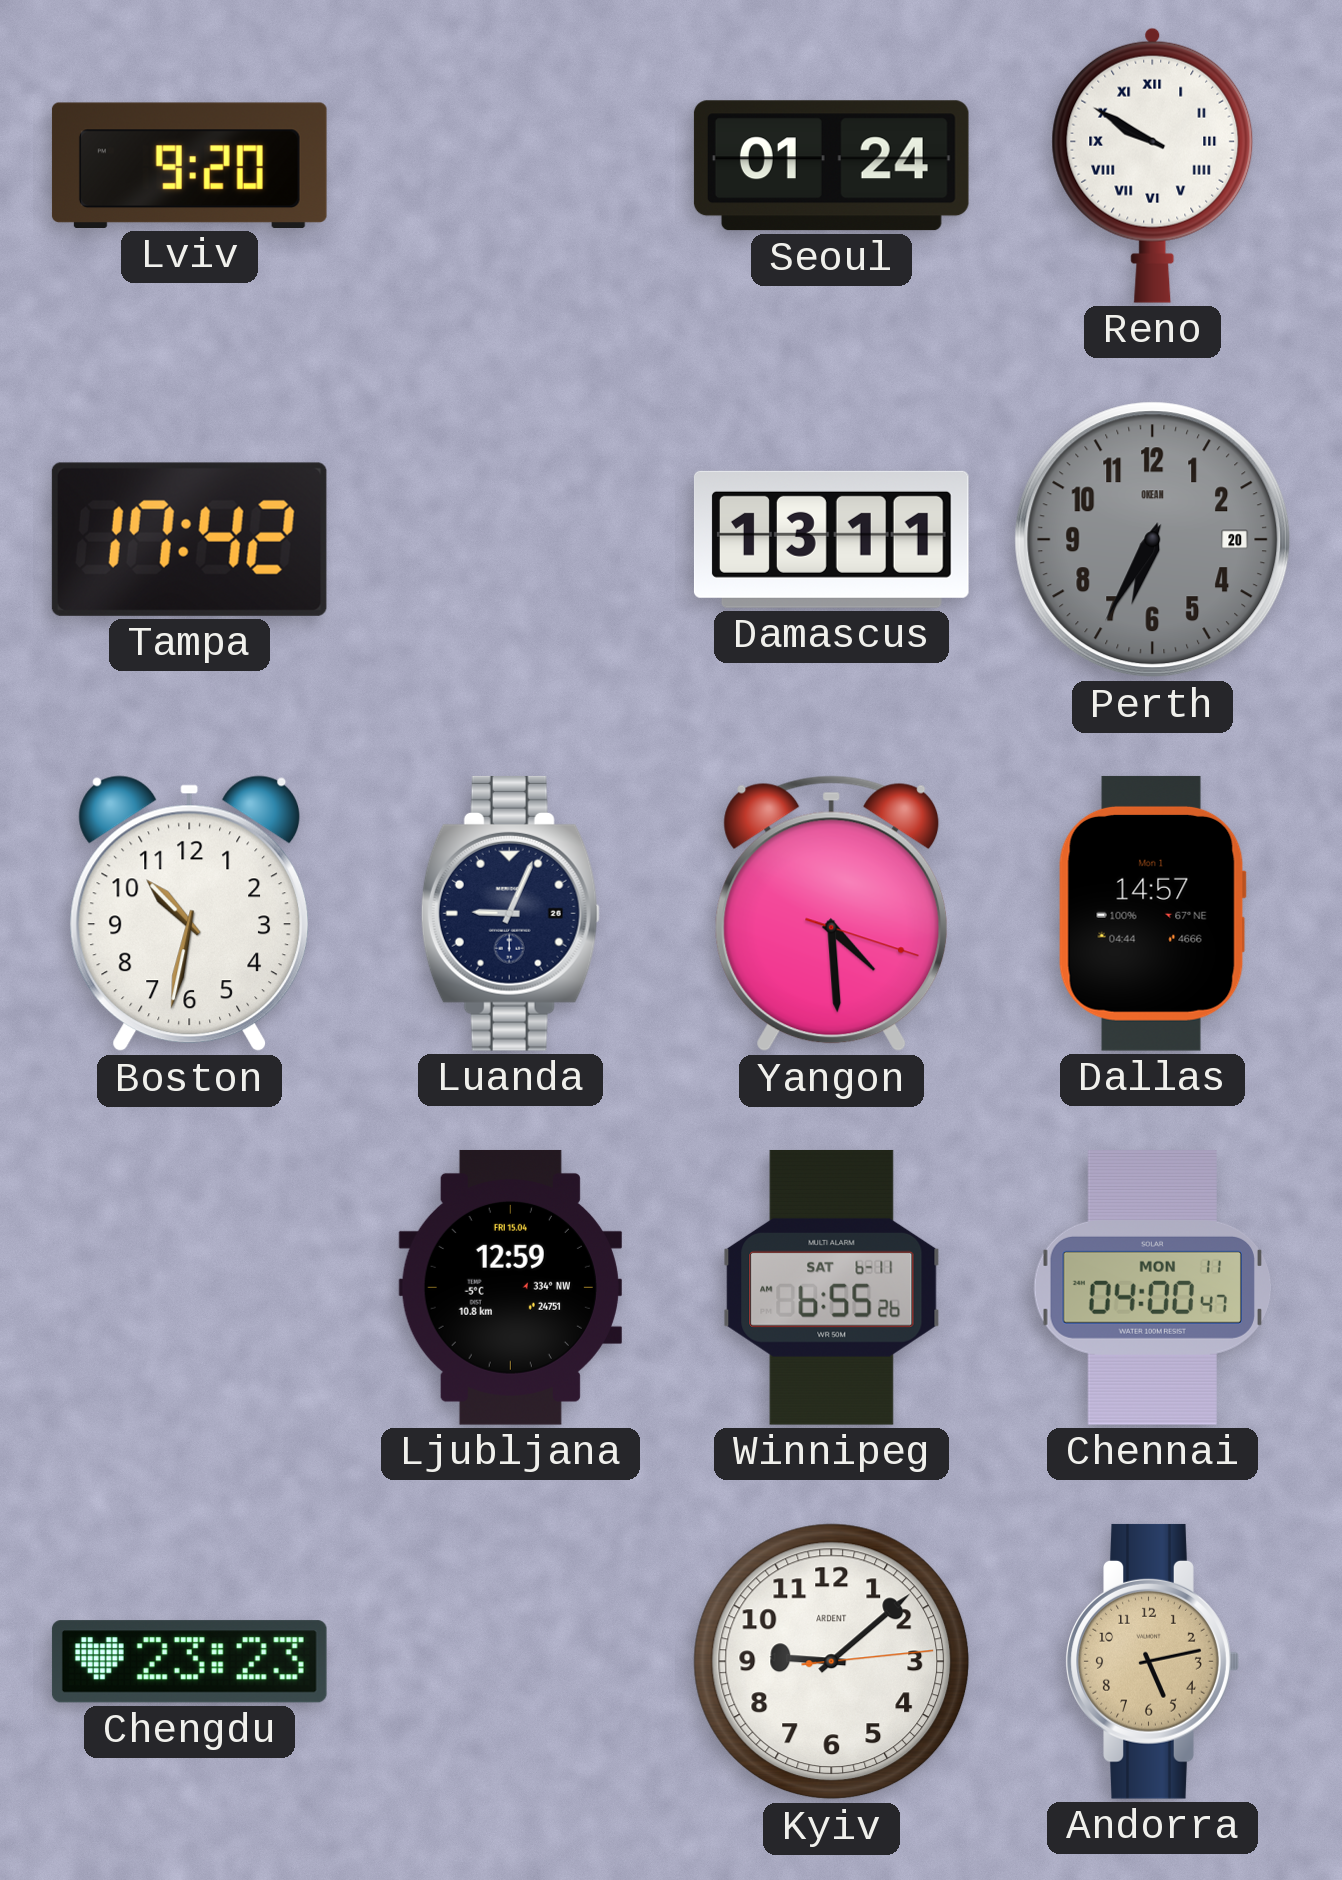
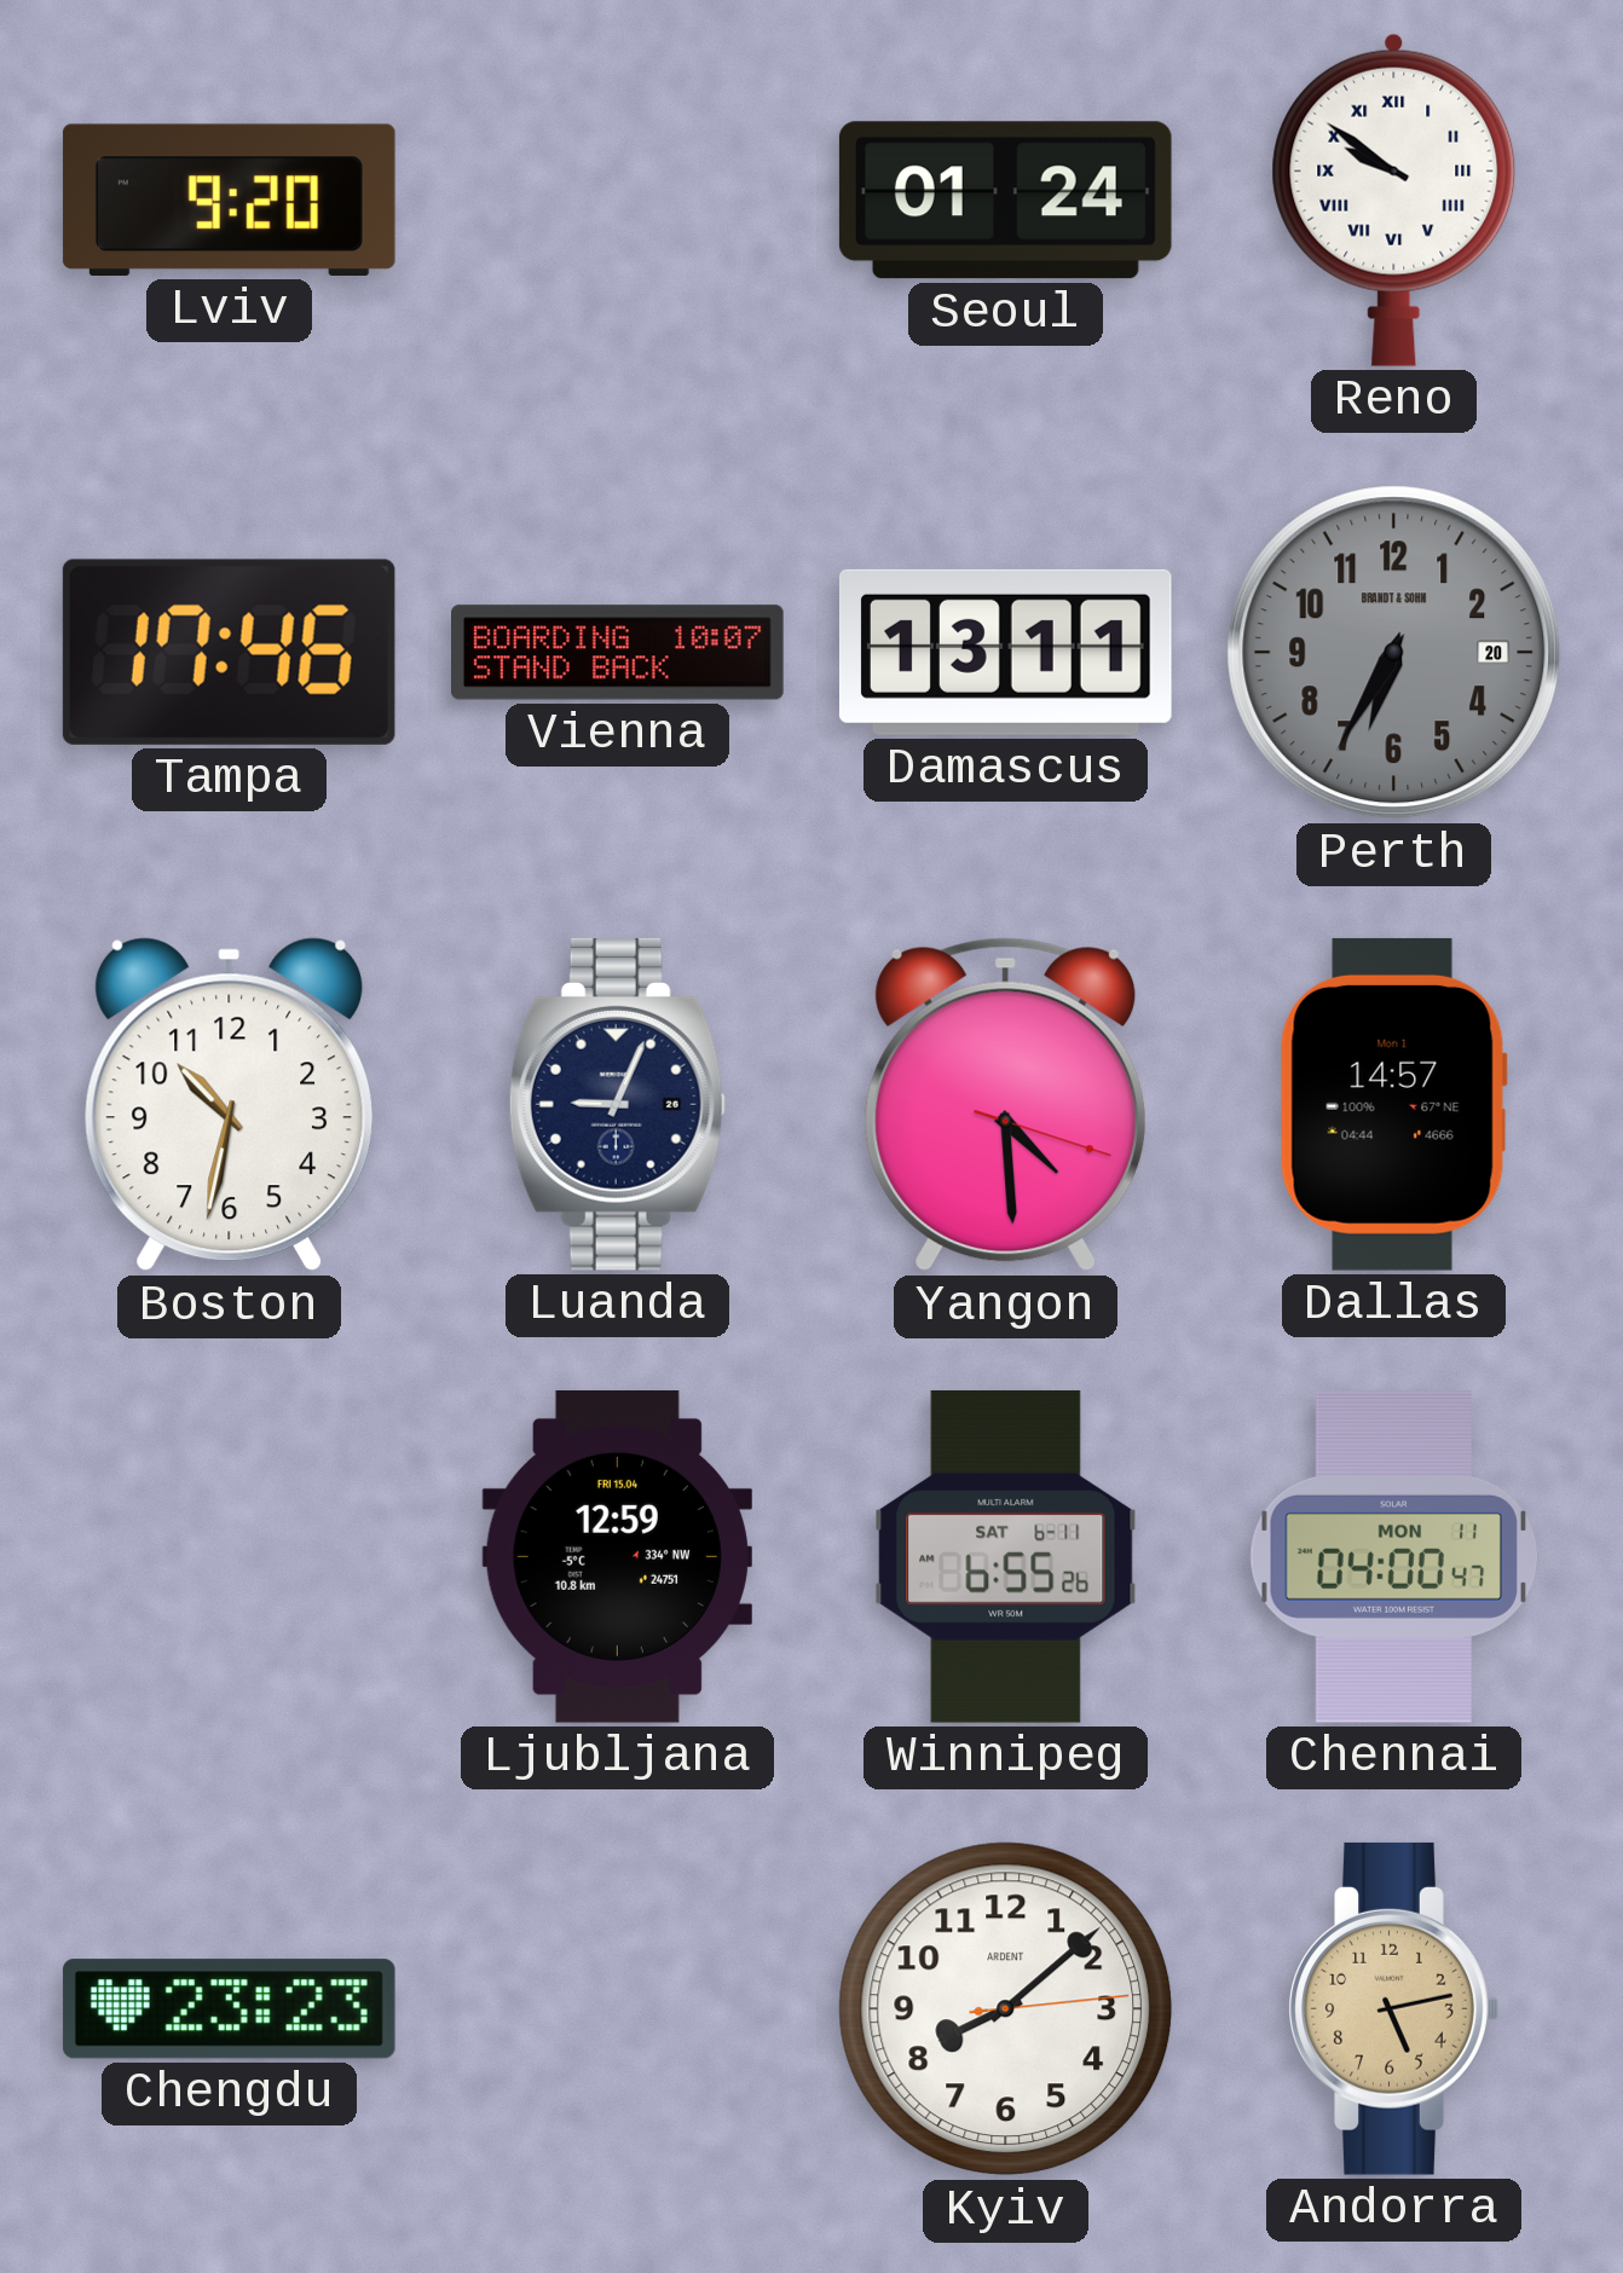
Reno: 9:50 -> 9:51 (1394, 199)
Tampa: 17:42 -> 17:46 (229, 652)
Vienna: none -> 10:07 (618, 653)
Perth brand: OKEAN -> BRANDT & SOHN (1394, 653)
Kyiv: 9:08 -> 8:08 (1006, 2009)
